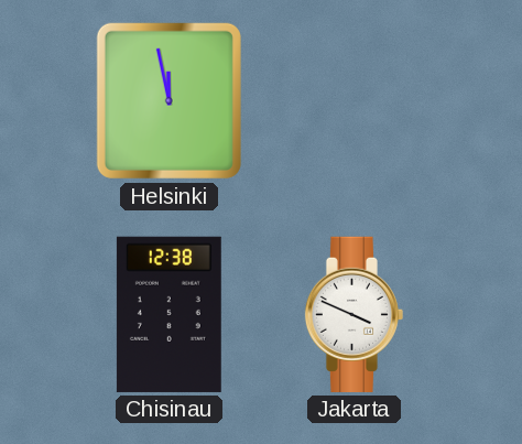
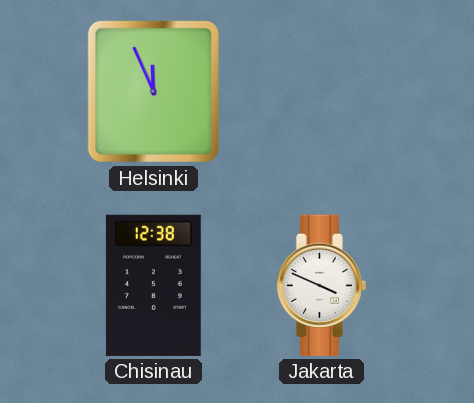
Helsinki: 11:58 -> 11:56 (153, 91)
